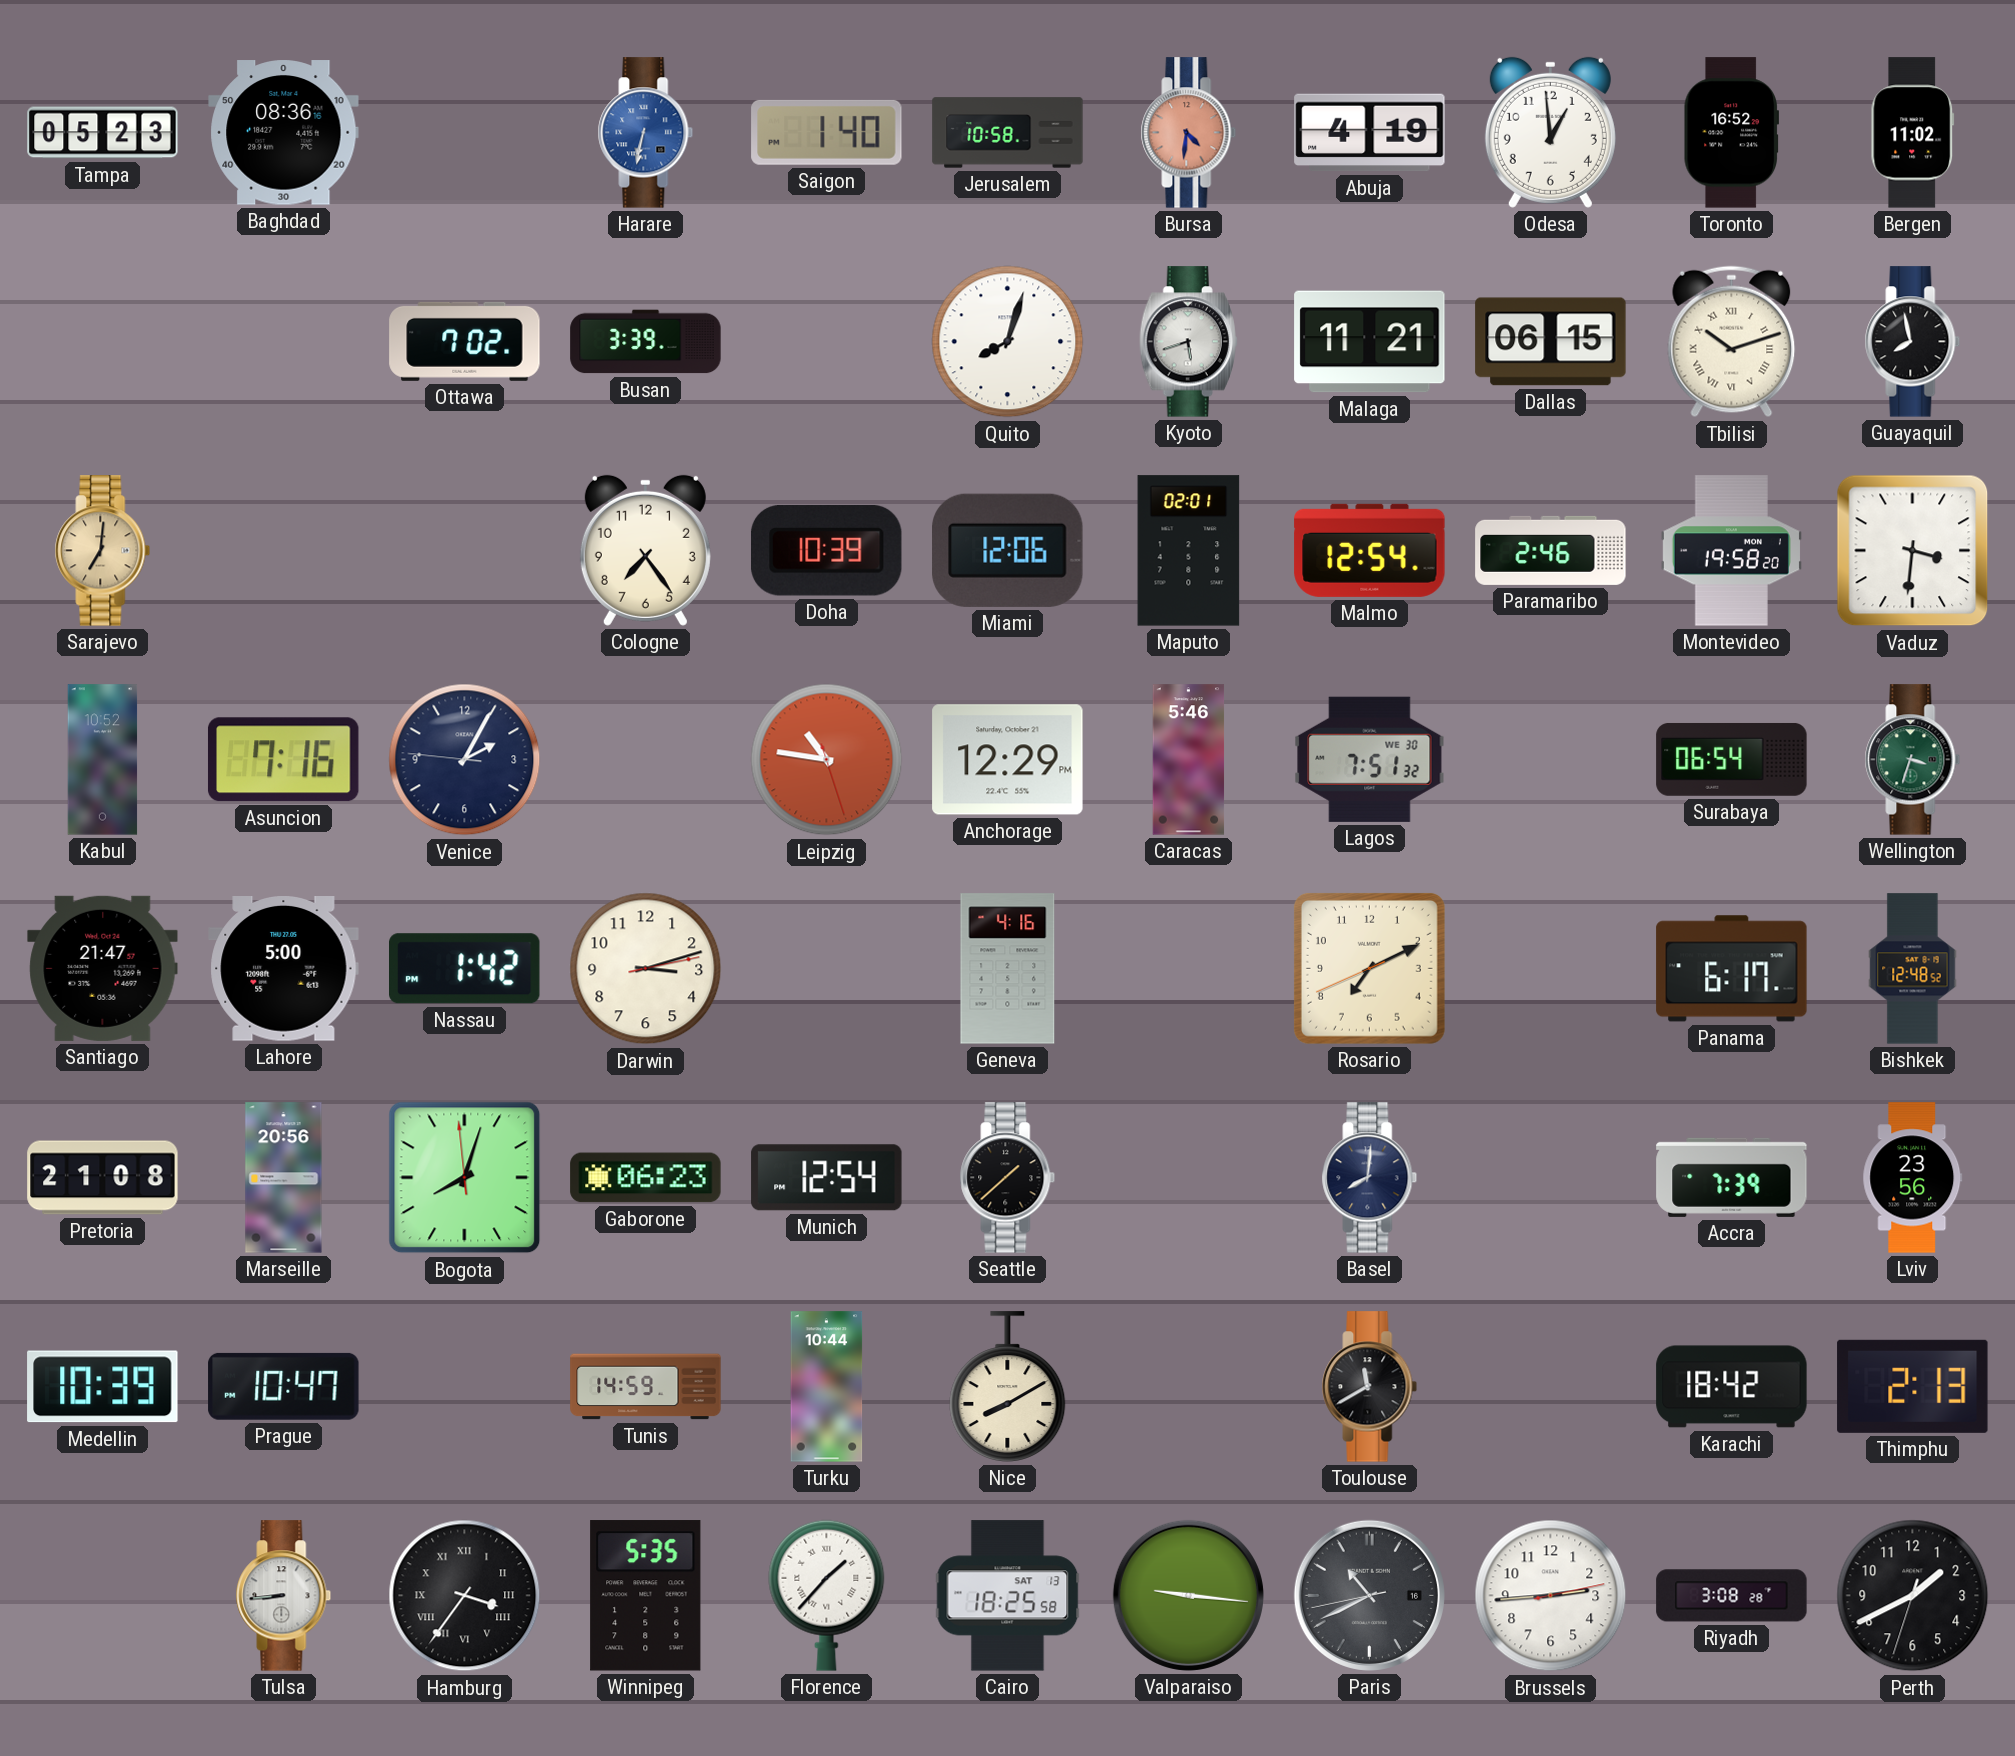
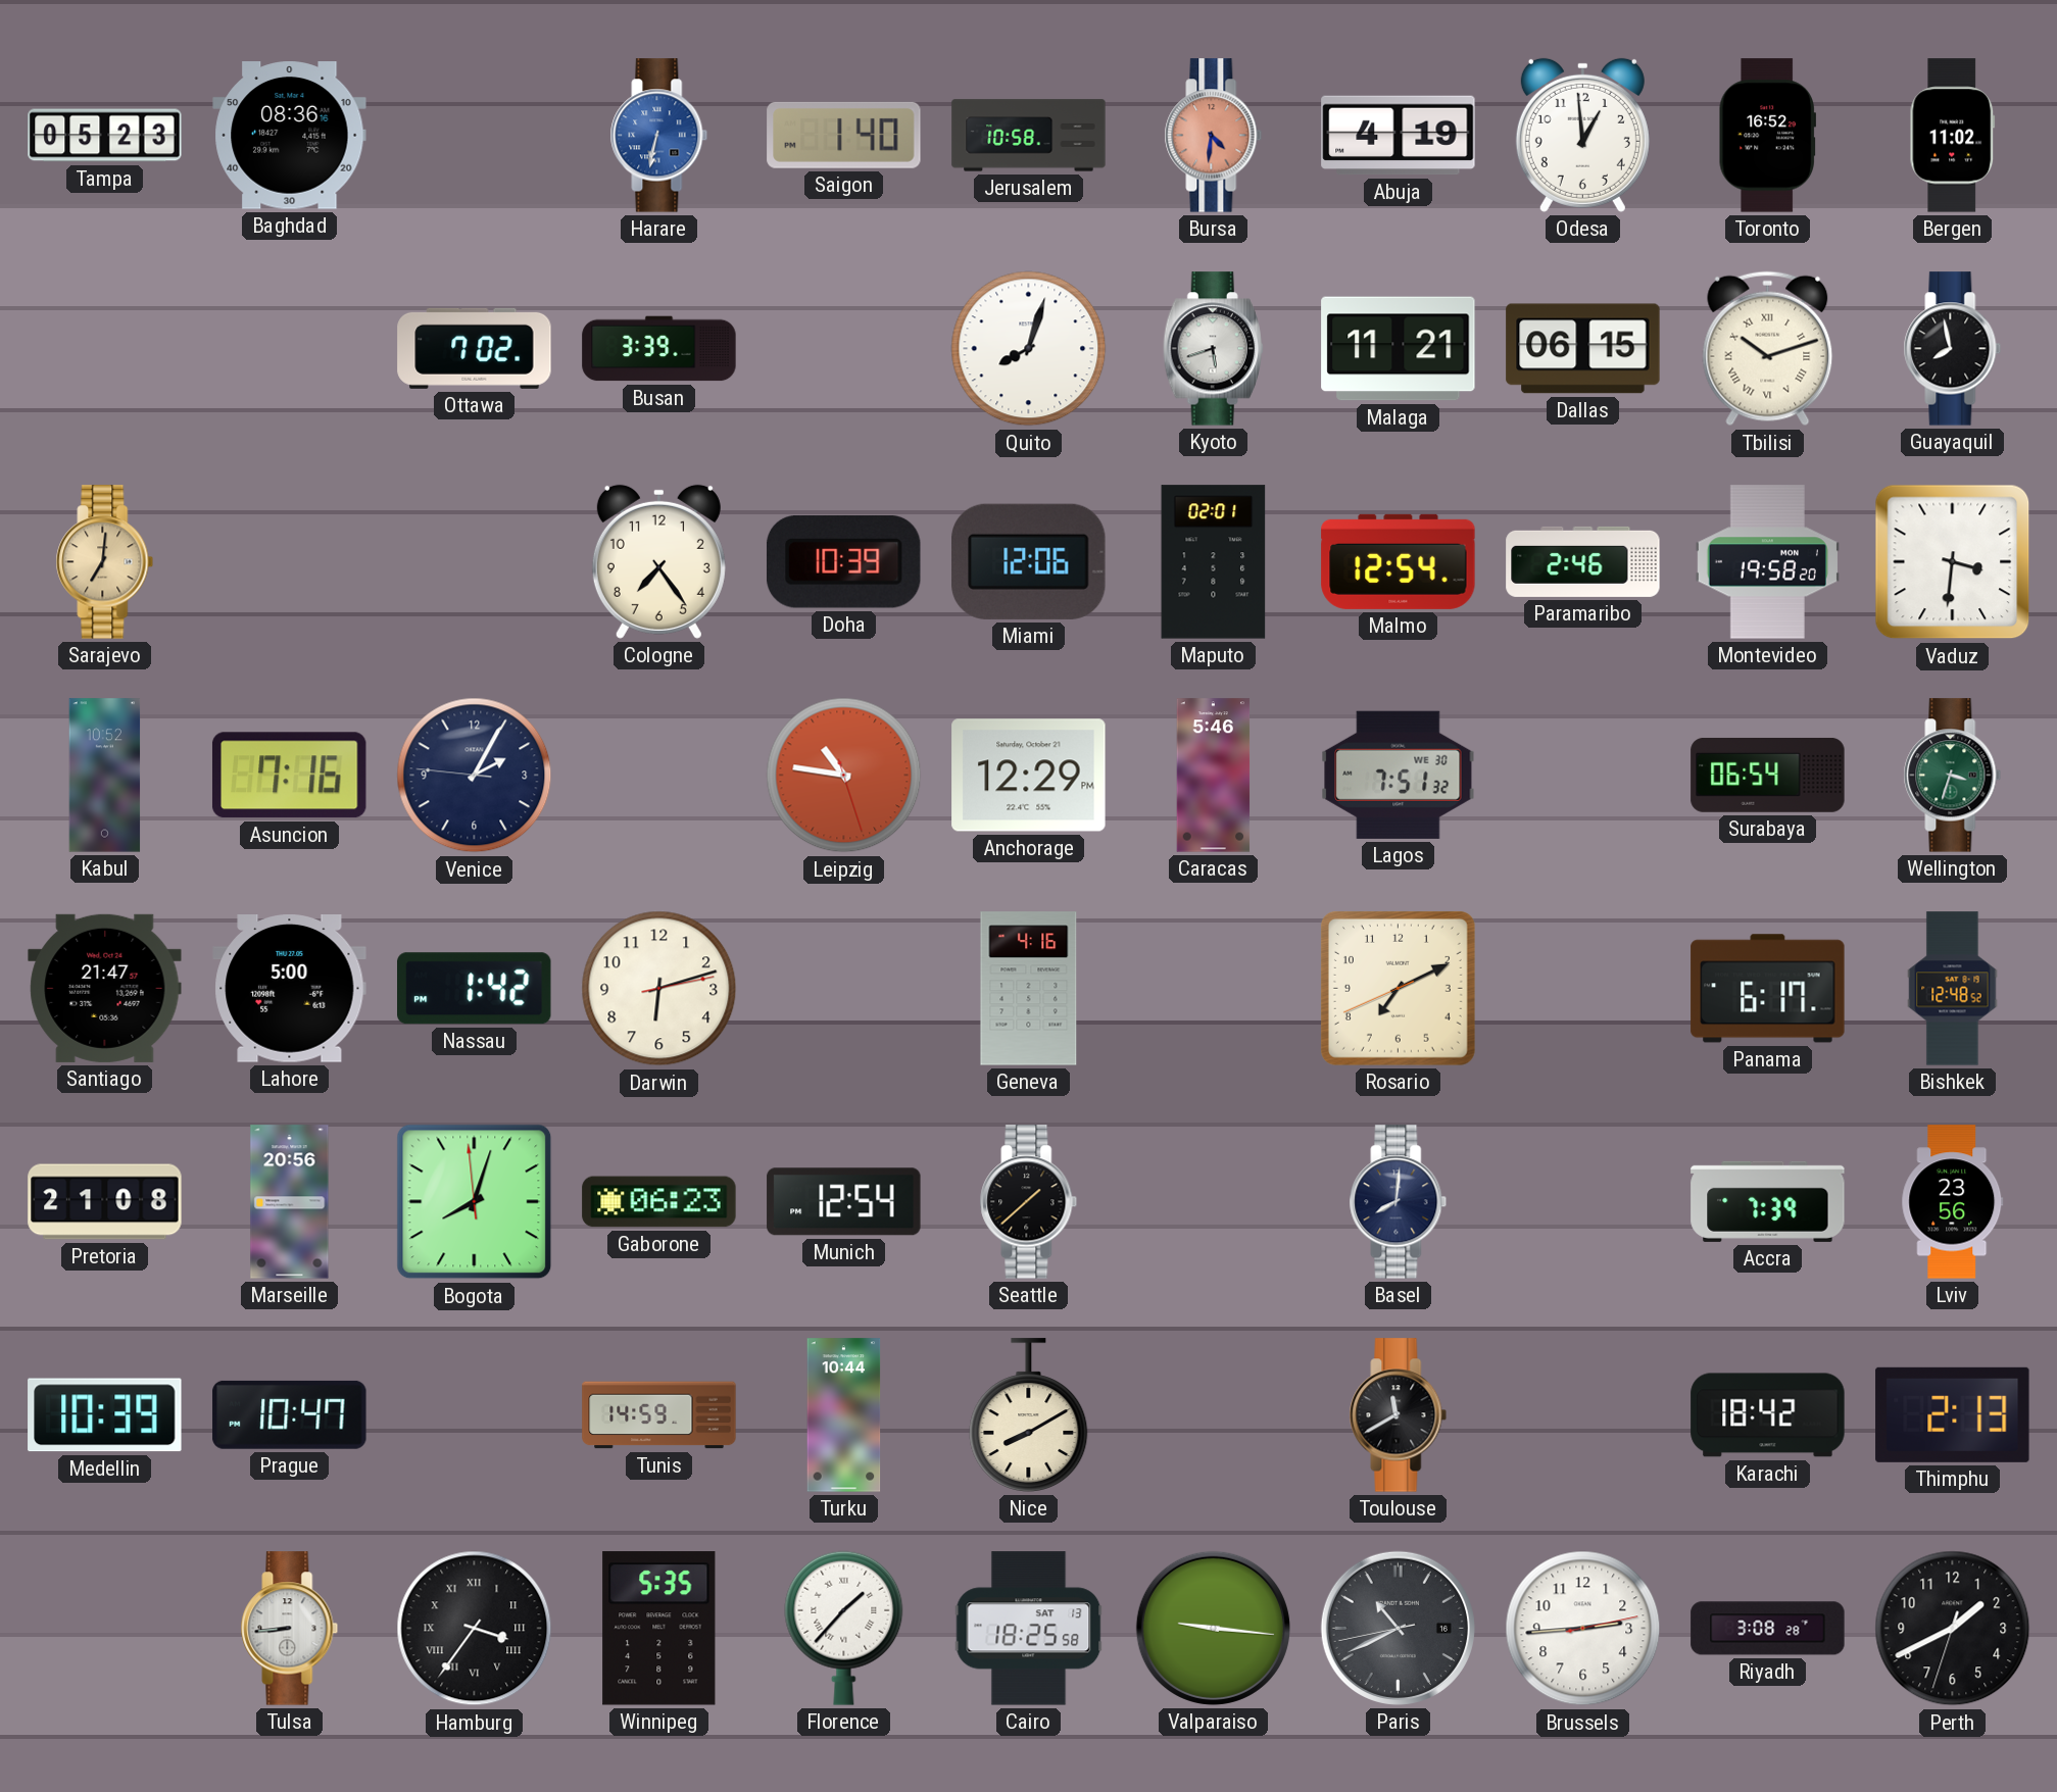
Darwin: 3:12 -> 6:12 (659, 989)
